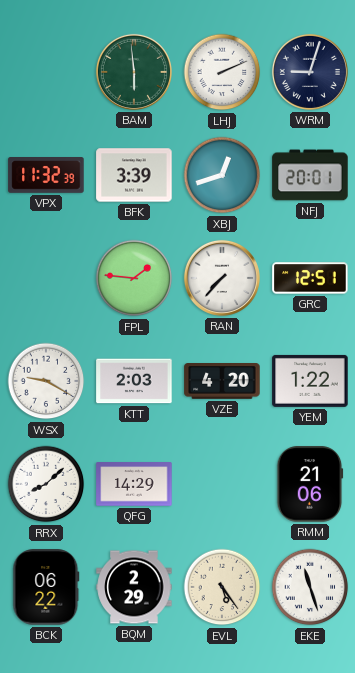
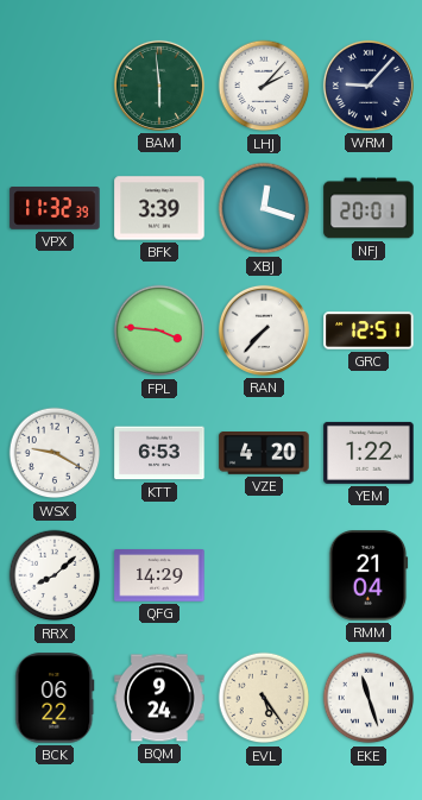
LHJ: 2:11 -> 2:07 (264, 86)
WRM: 9:03 -> 9:07 (369, 86)
XBJ: 12:42 -> 12:18 (264, 208)
FPL: 1:46 -> 3:46 (159, 330)
KTT: 2:03 -> 6:53 (159, 453)
RMM: 21:06 -> 21:04 (369, 575)
BQM: 2:29 -> 9:24 (159, 698)
